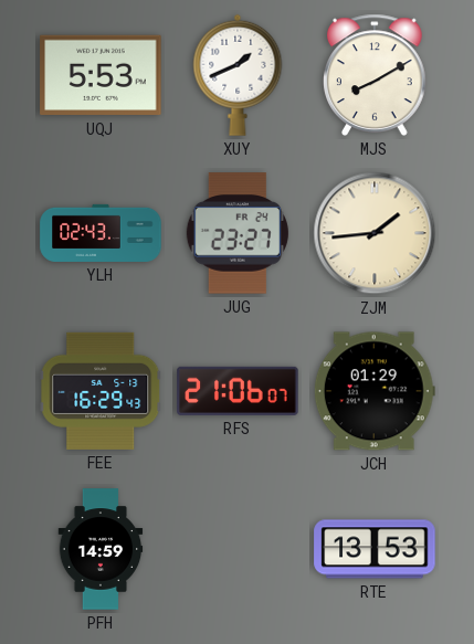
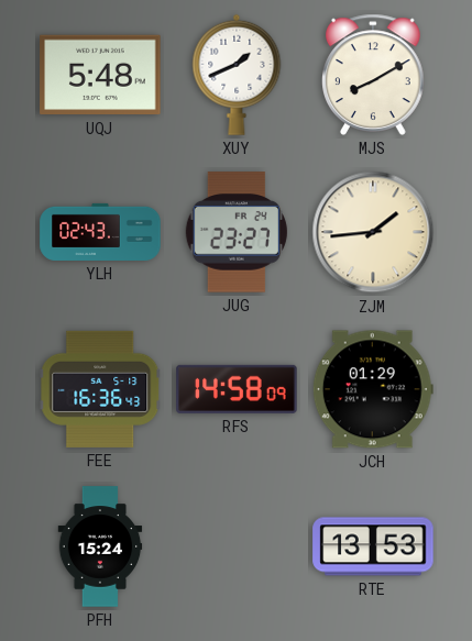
UQJ: 5:53 -> 5:48 (100, 75)
FEE: 16:29 -> 16:36 (100, 389)
RFS: 21:06 -> 14:58 (237, 389)
PFH: 14:59 -> 15:24 (100, 546)
